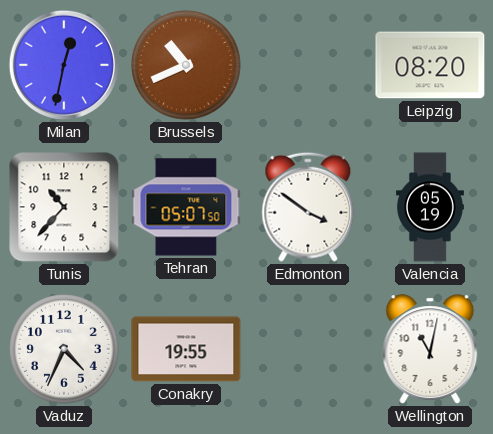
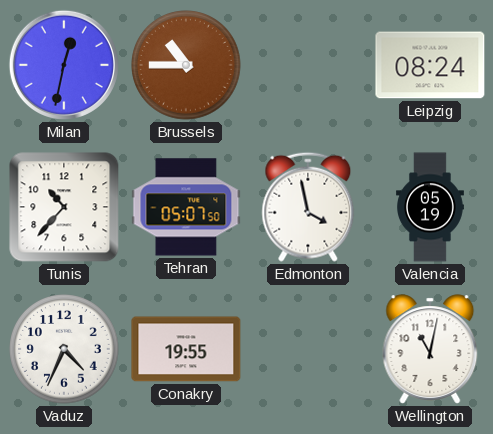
Brussels: 10:41 -> 10:45 (186, 65)
Leipzig: 08:20 -> 08:24 (430, 65)
Edmonton: 3:51 -> 3:58 (308, 207)
